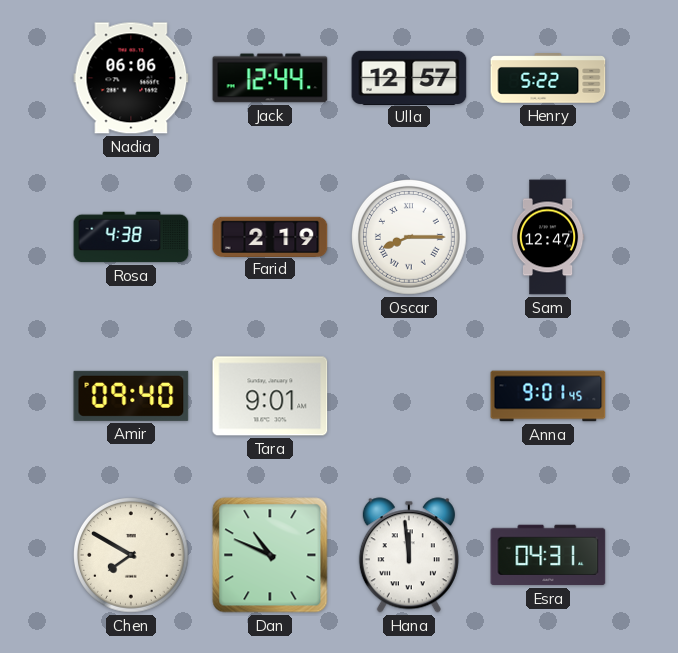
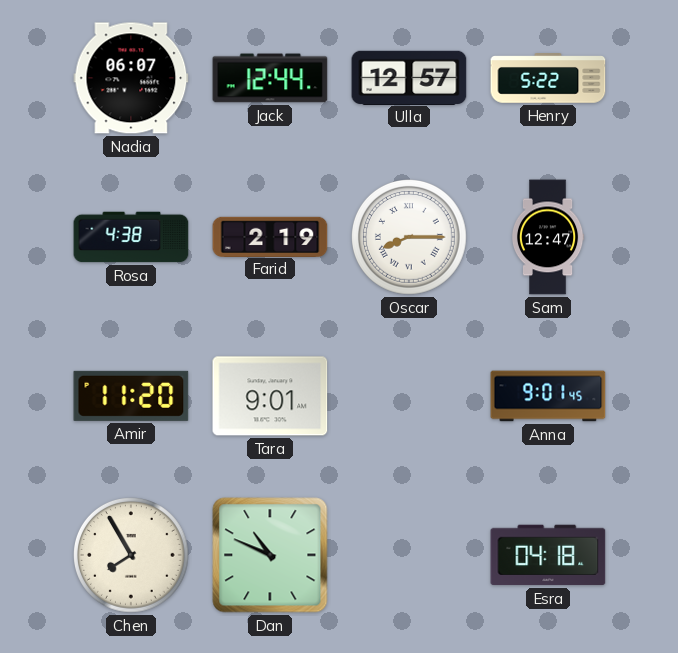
Nadia: 06:06 -> 06:07 (131, 78)
Amir: 09:40 -> 11:20 (131, 396)
Chen: 7:50 -> 7:55 (132, 556)
Hana: 11:59 -> none (409, 555)
Esra: 04:31 -> 04:18 (548, 555)
